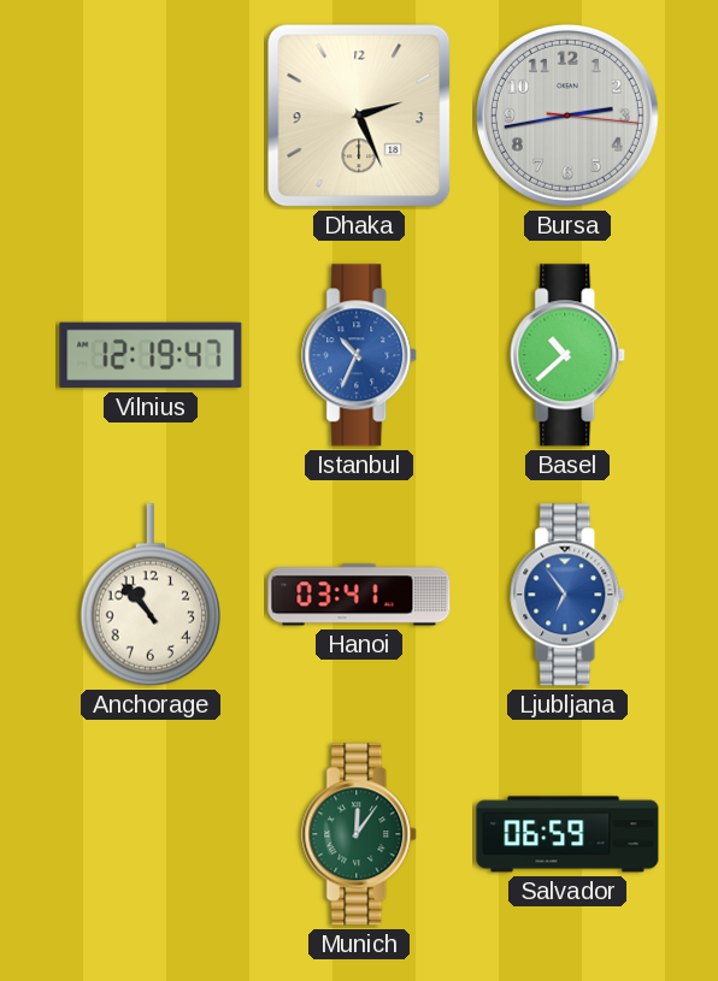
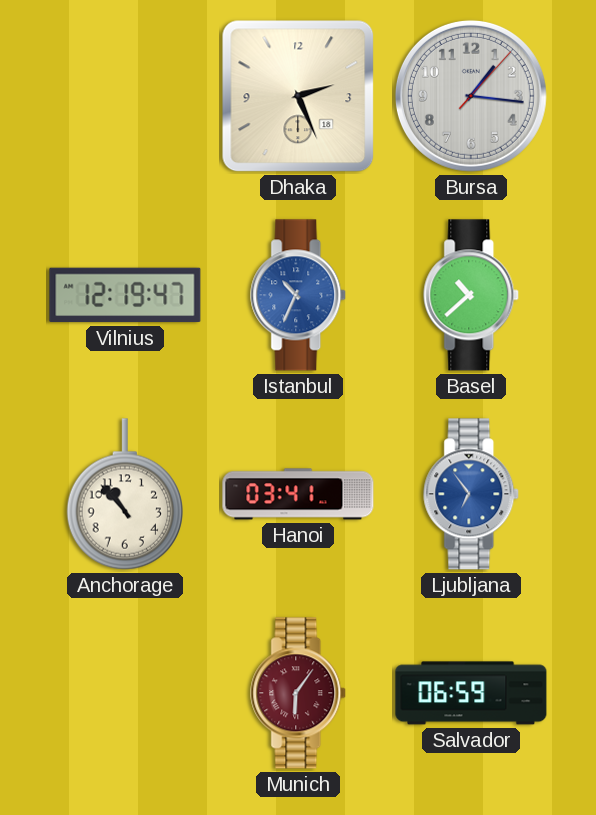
Bursa: 2:43 -> 1:16 (471, 96)
Munich: 12:06 -> 6:06 (299, 693)
Munich dial: green -> burgundy (299, 693)
